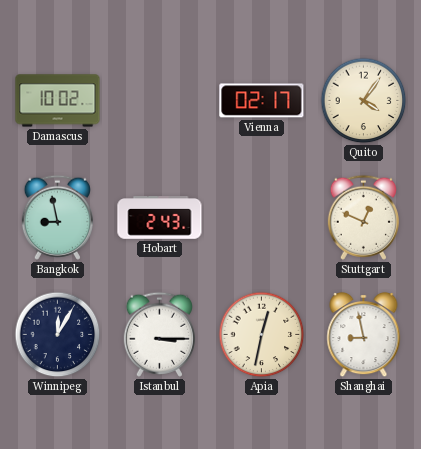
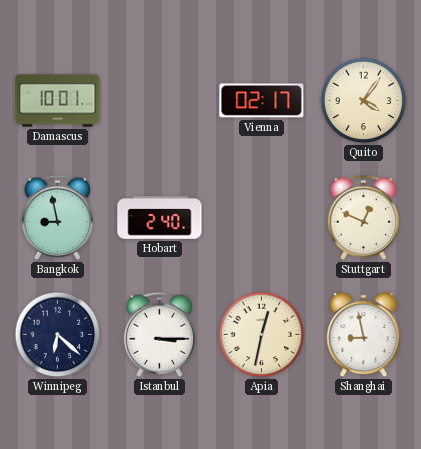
Damascus: 10:02 -> 10:01 (58, 101)
Hobart: 2:43 -> 2:40 (160, 218)
Winnipeg: 12:05 -> 6:22 (58, 335)
